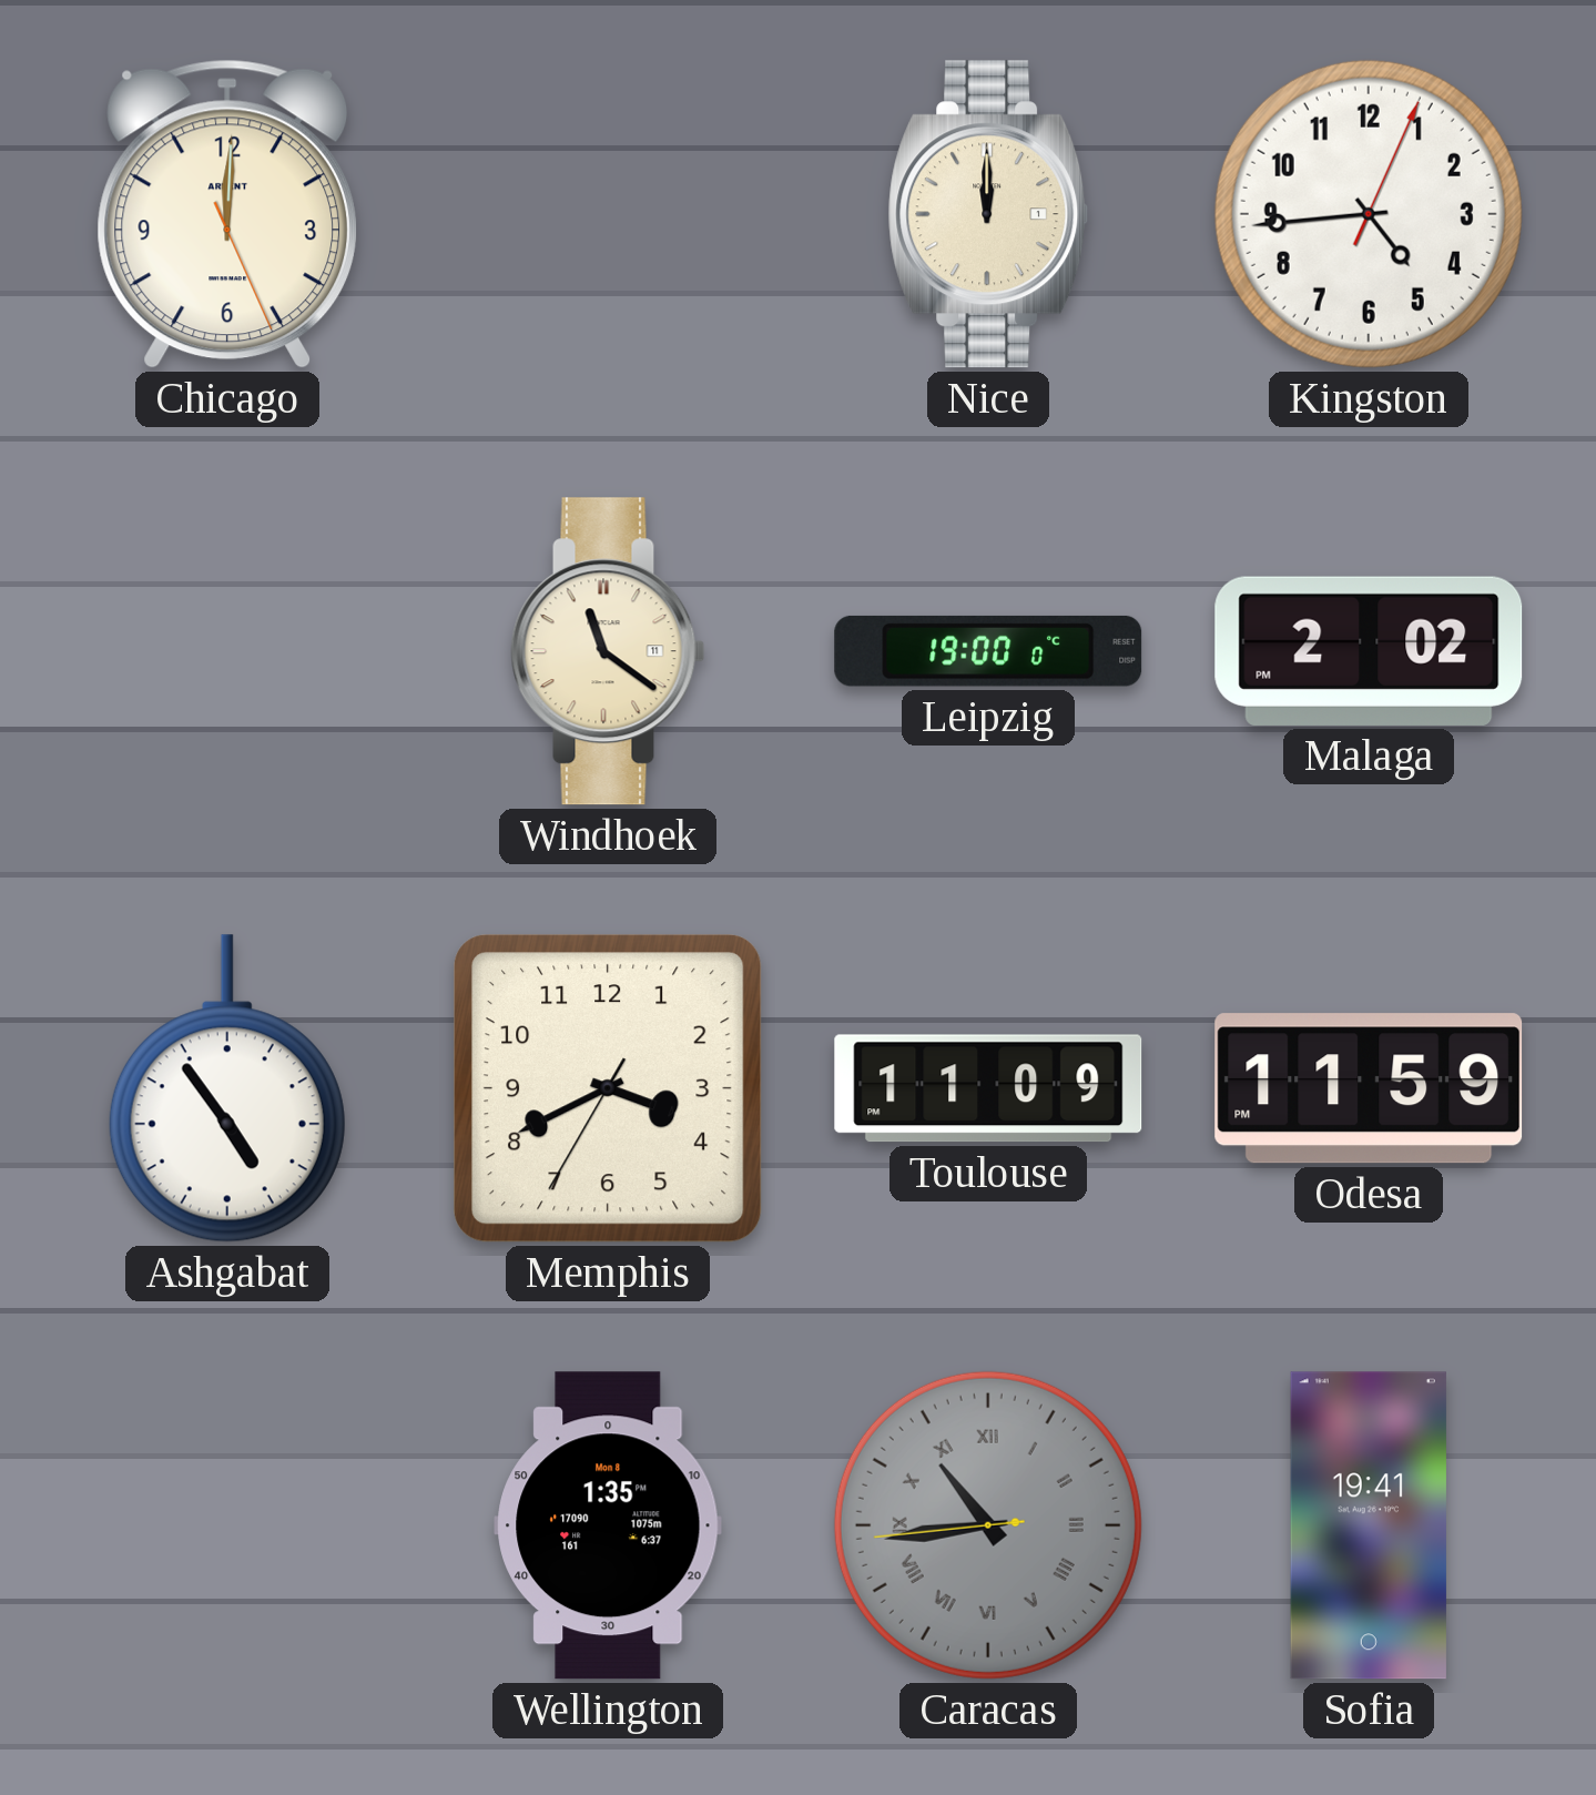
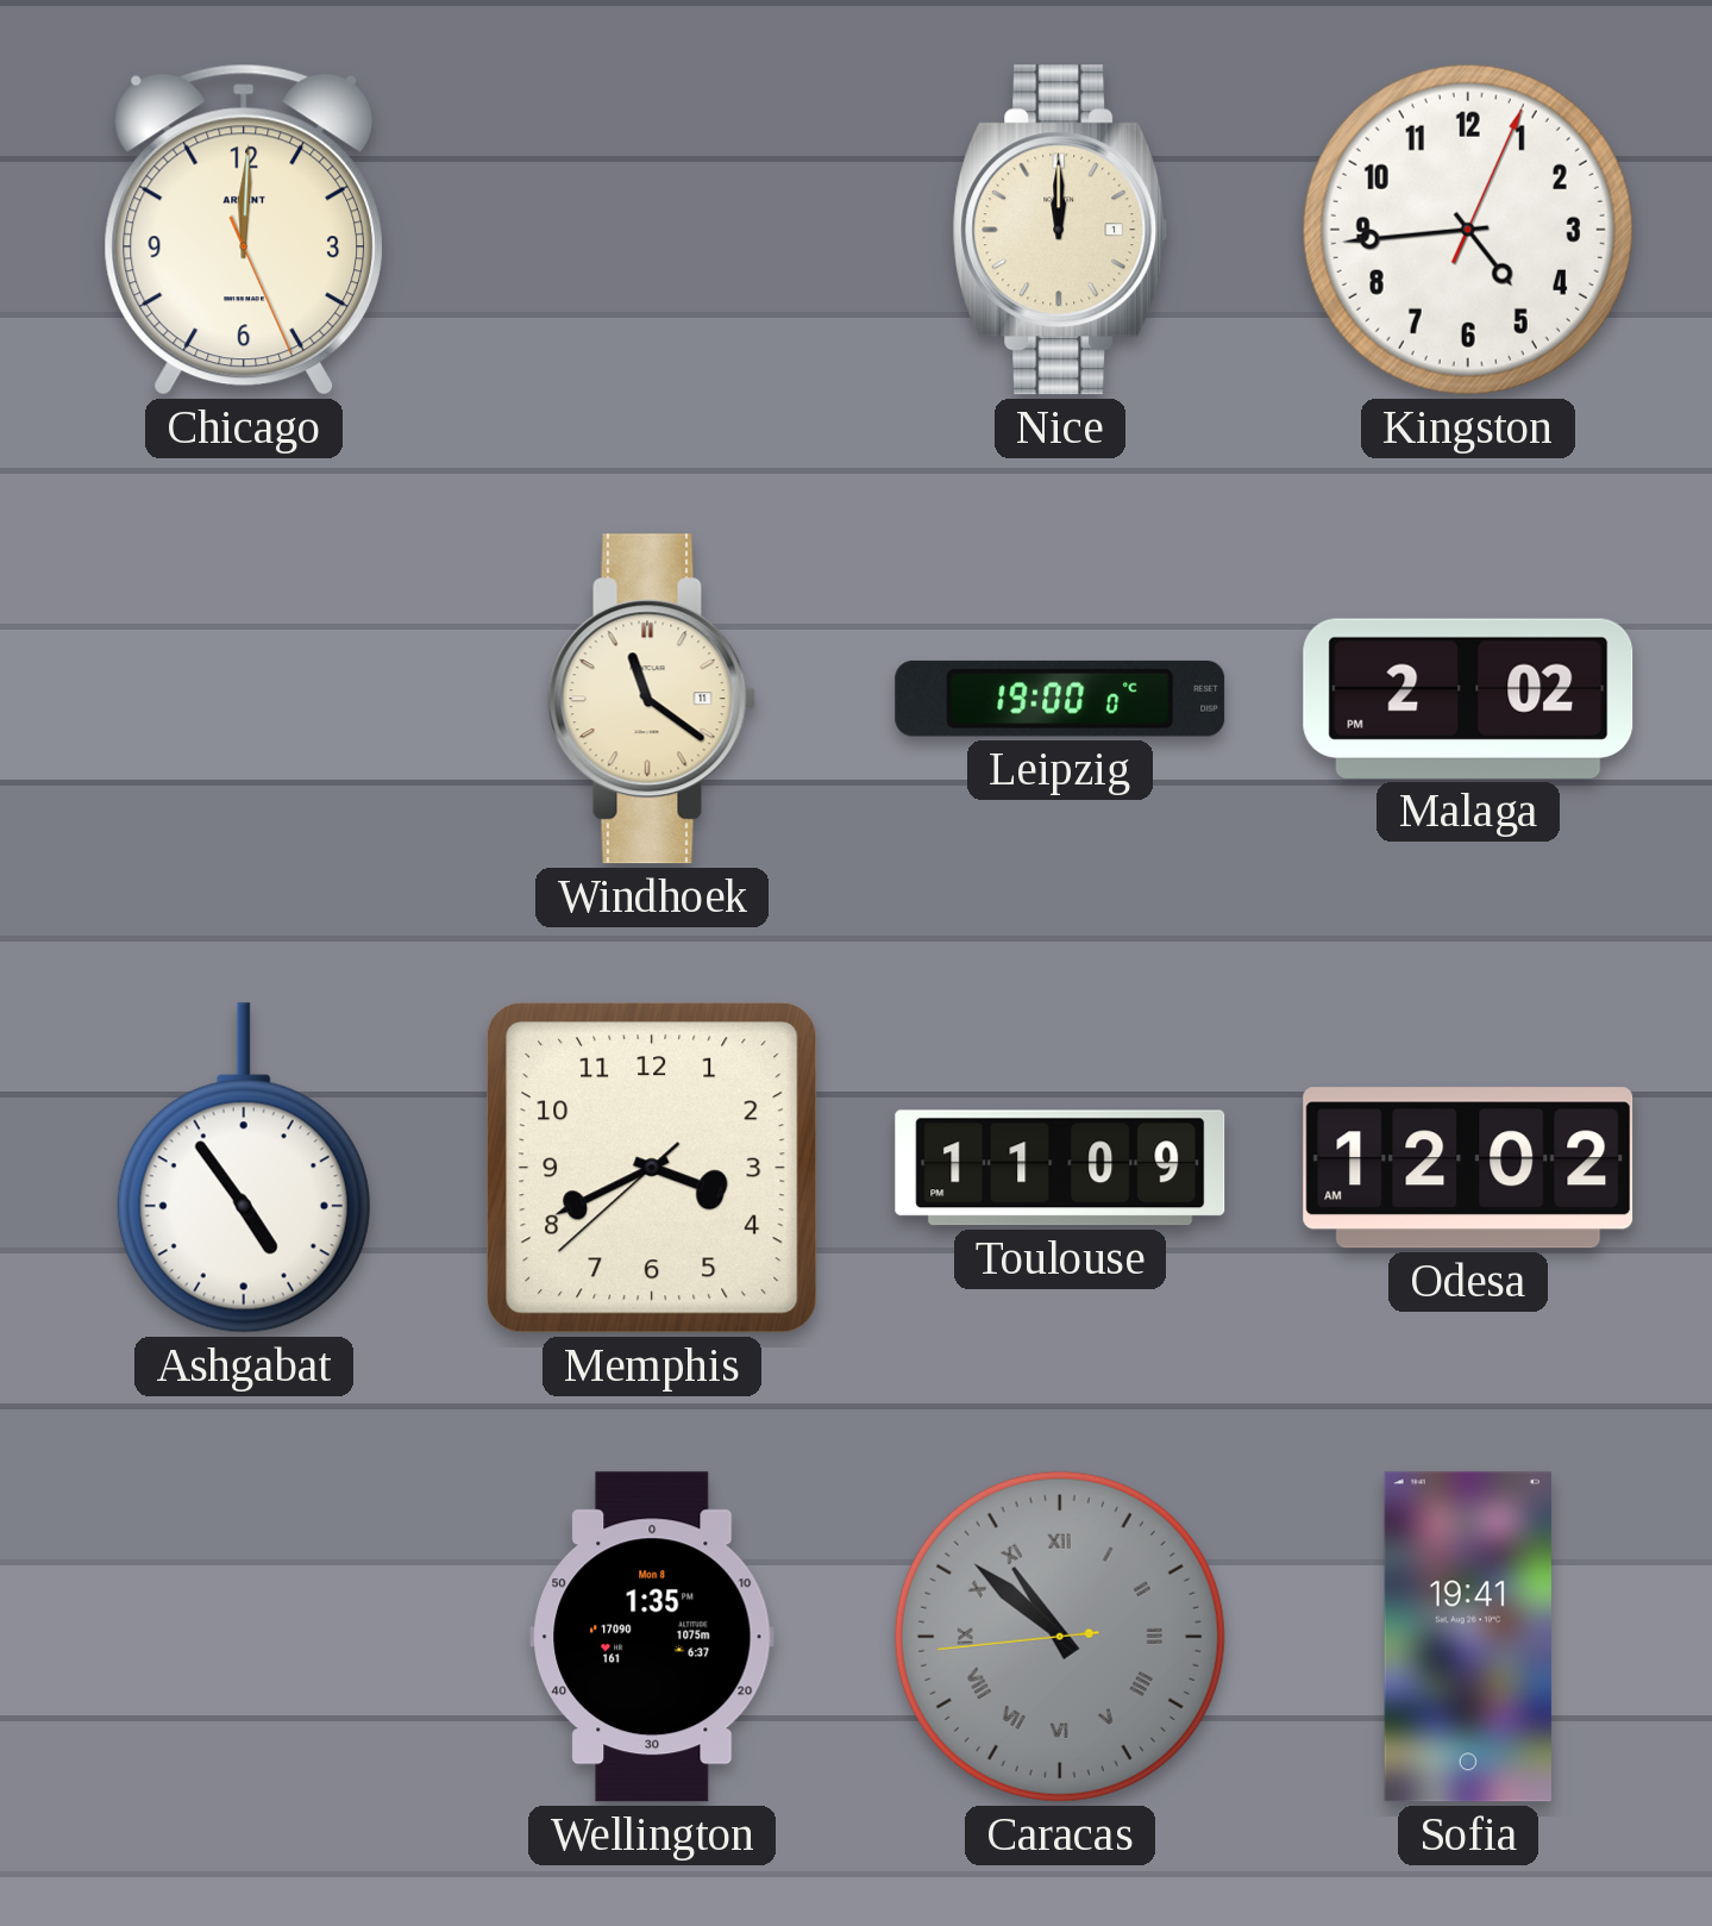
Memphis: 3:40:35 -> 3:40:38 (652, 1168)
Odesa: 11:59 -> 12:02 (1468, 1168)
Caracas: 10:43 -> 10:51 (1060, 1637)
